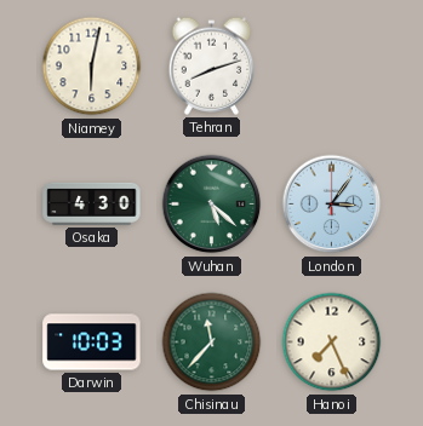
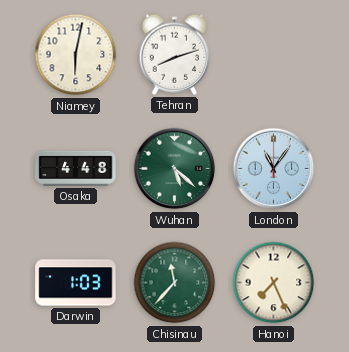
Osaka: 4:30 -> 4:48 (76, 168)
London: 3:06 -> 11:06 (274, 169)
Darwin: 10:03 -> 1:03 (76, 283)
